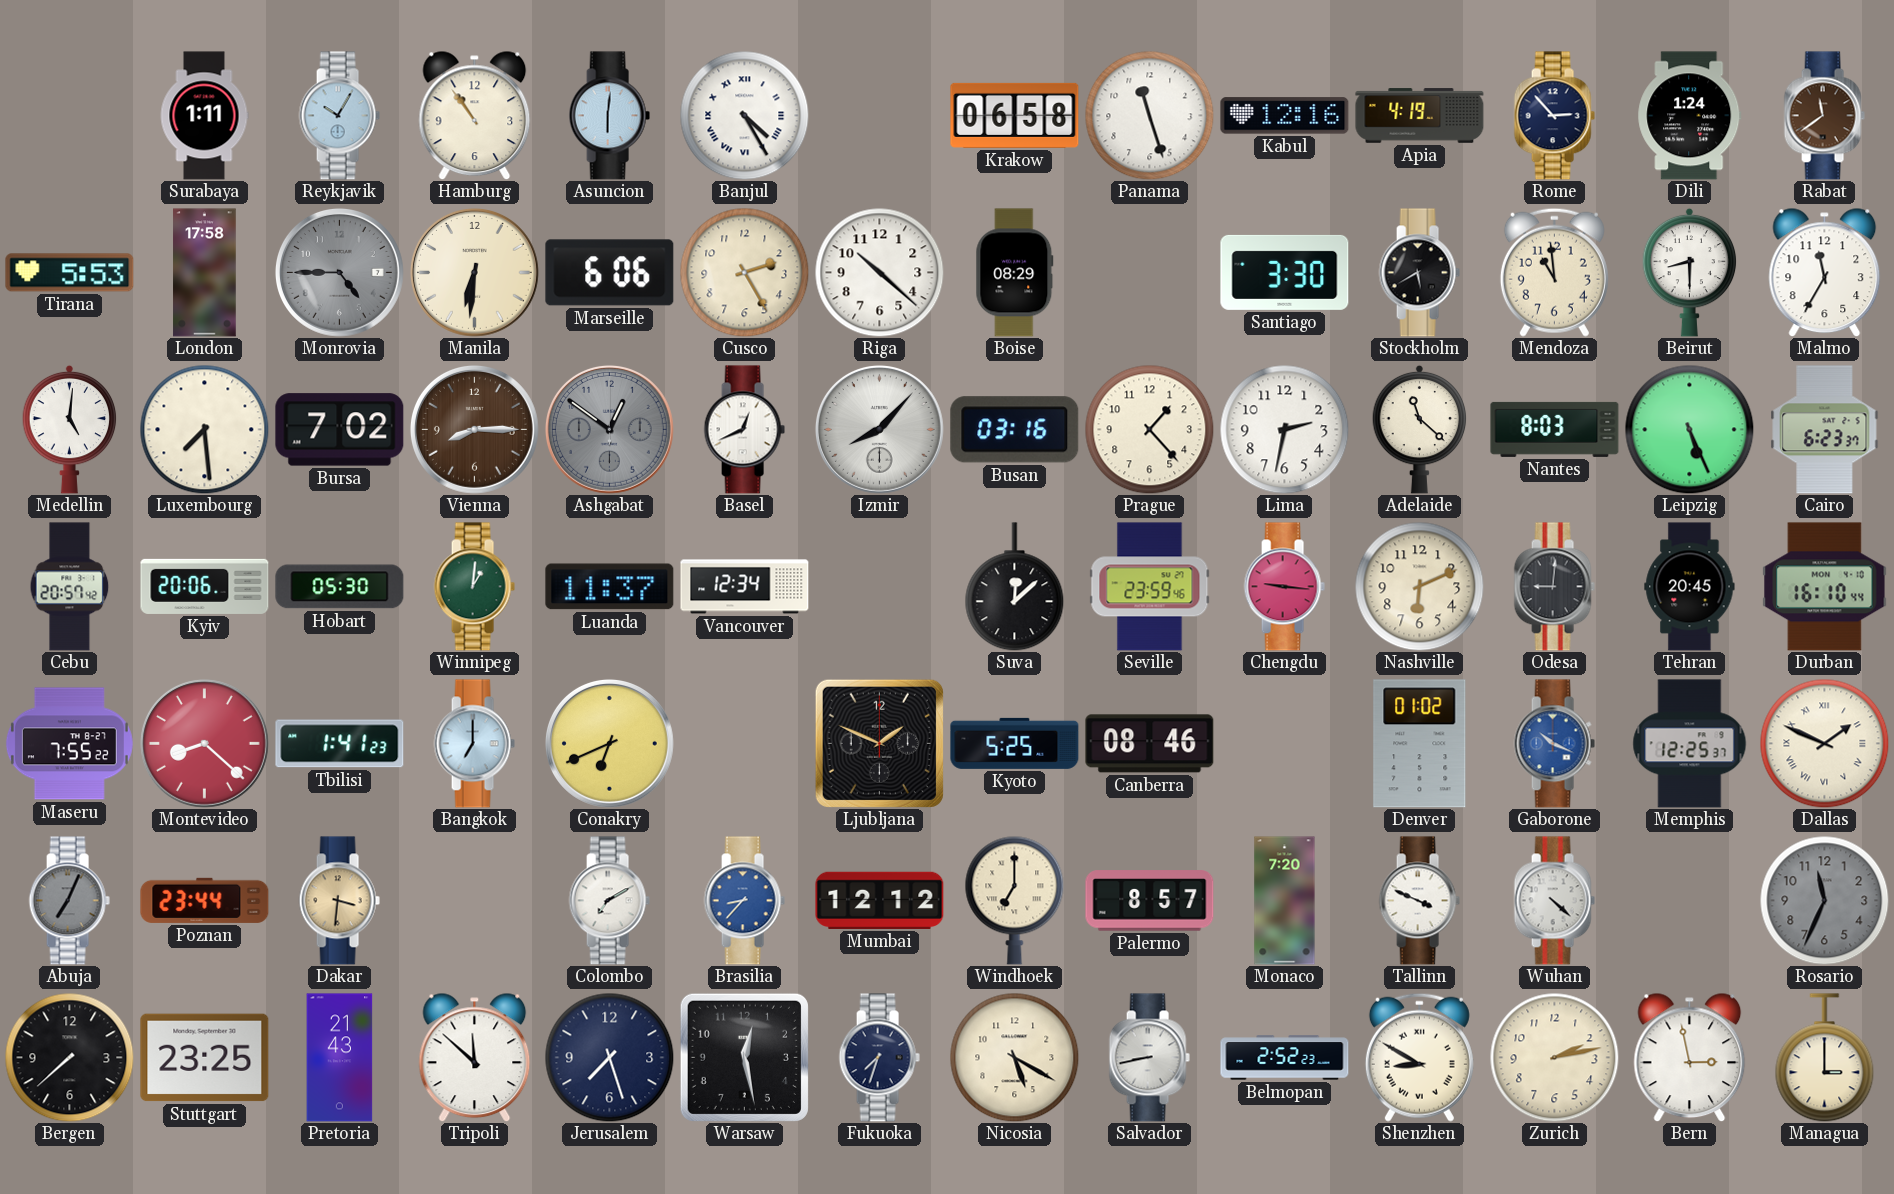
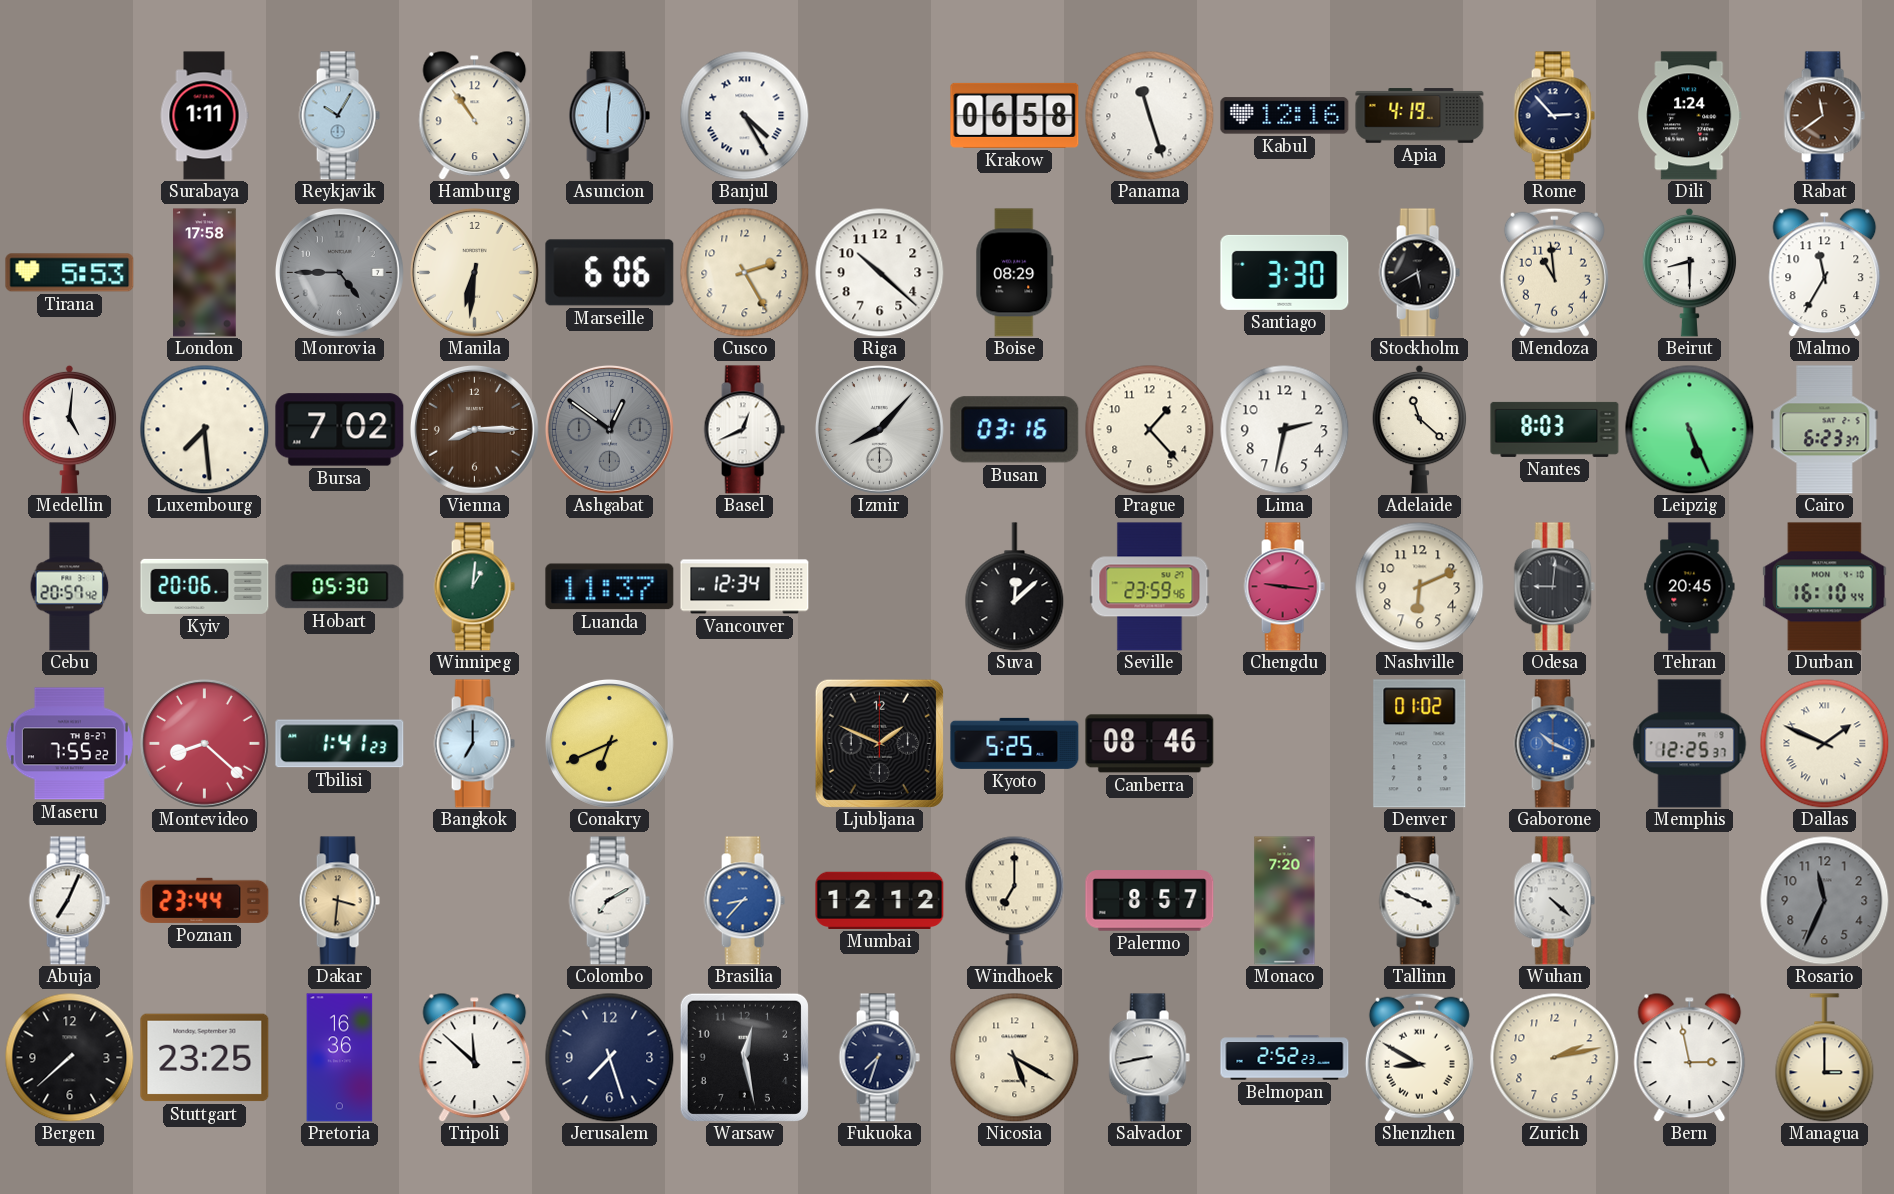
Abuja dial: grey -> white (69, 901)
Pretoria: 21:43 -> 16:36 (340, 1058)
